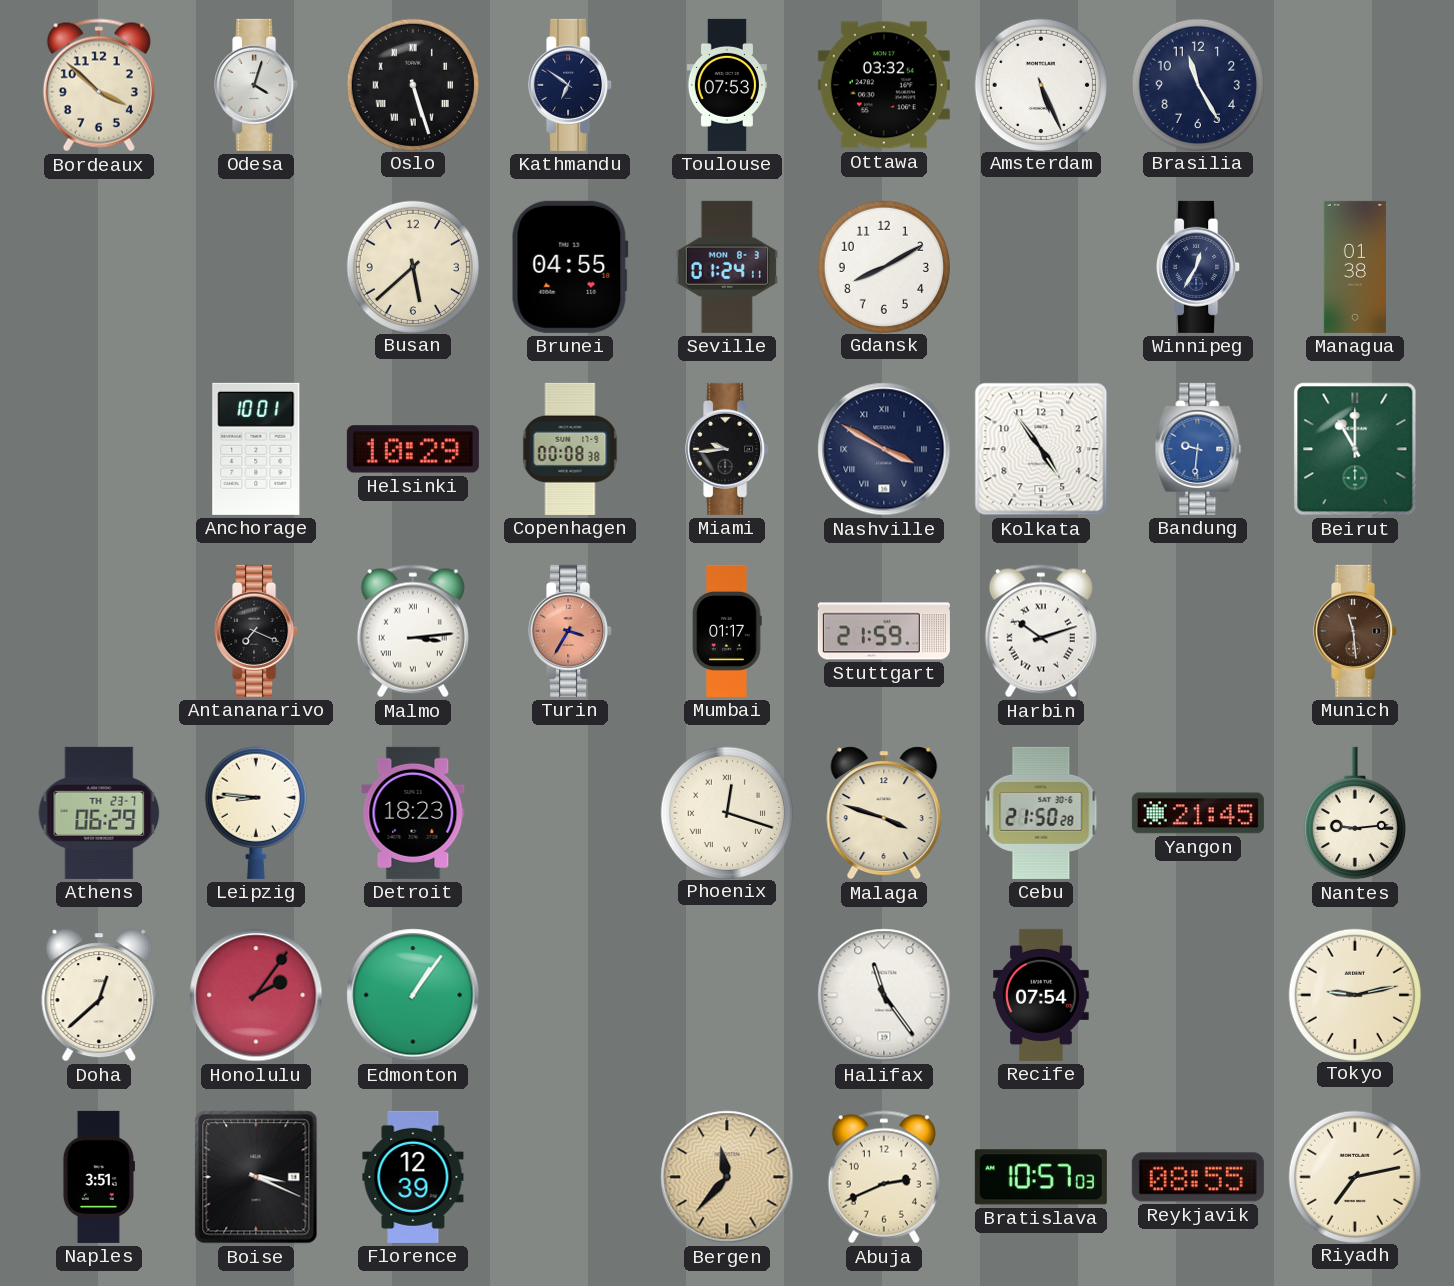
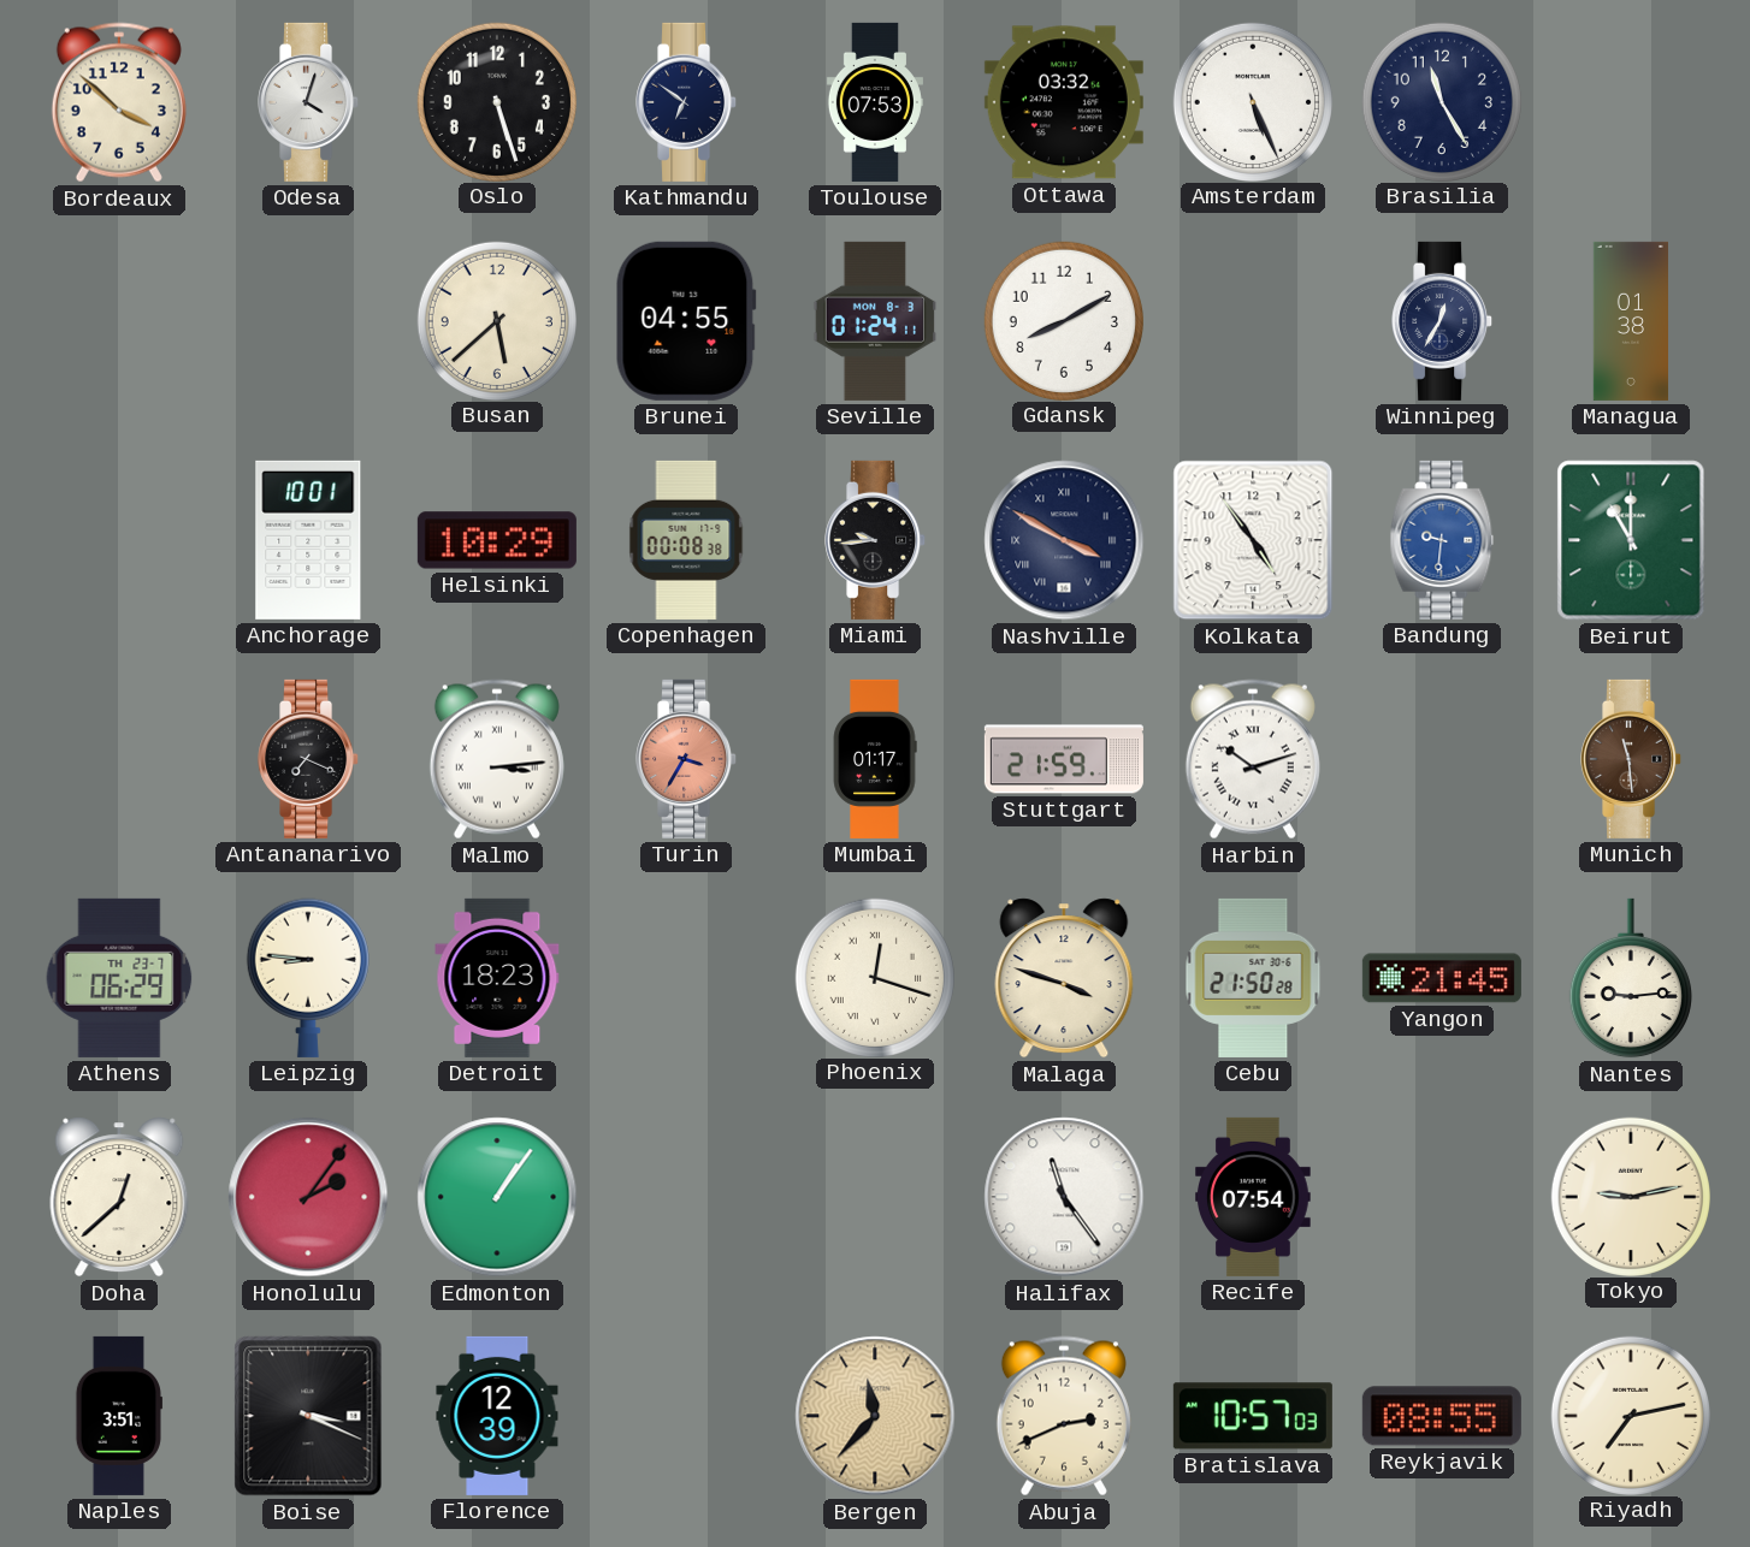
Oslo numerals: Roman -> Arabic (497, 101)
